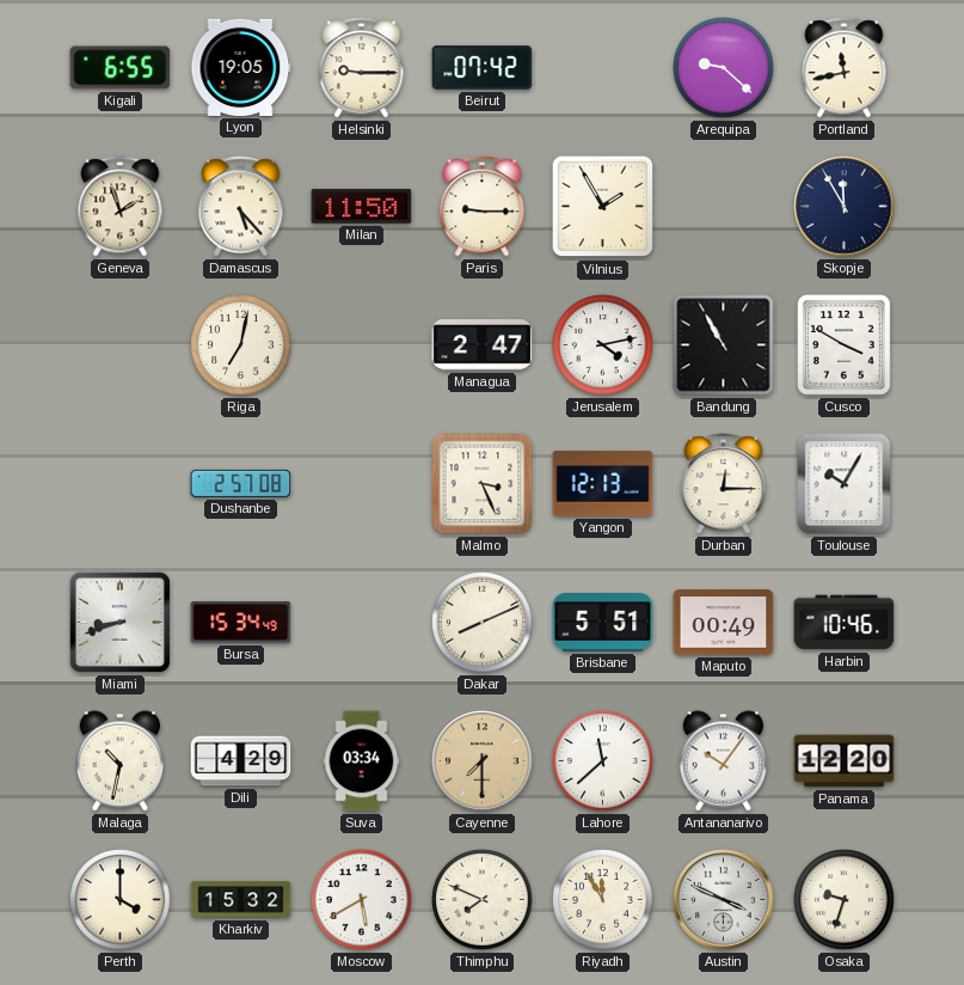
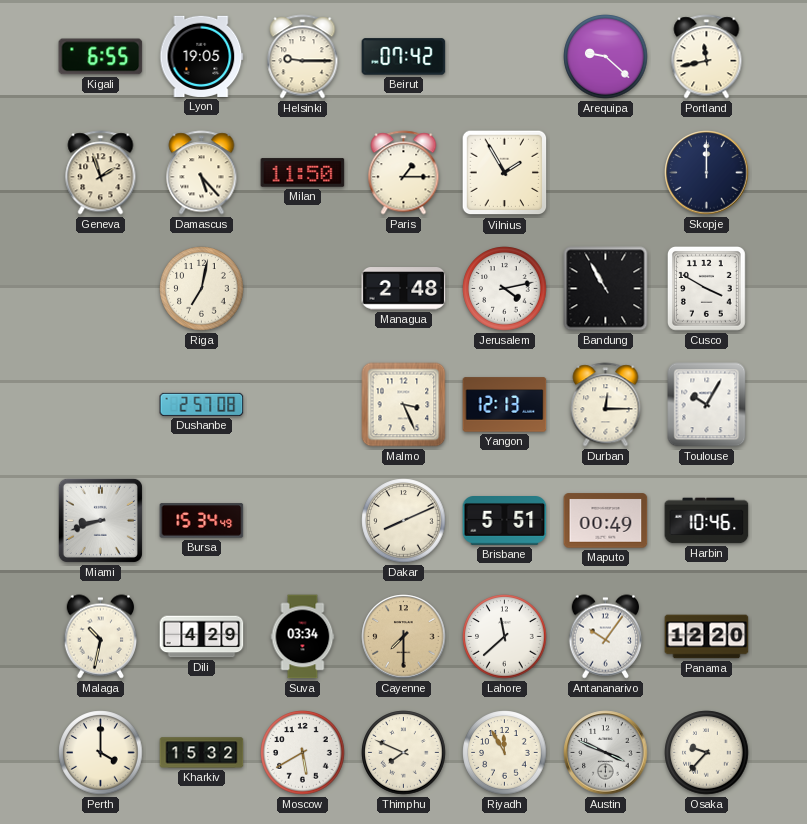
Paris: 9:15 -> 1:15 (404, 173)
Skopje: 11:55 -> 12:00 (707, 173)
Managua: 2:47 -> 2:48 (404, 289)
Osaka: 9:33 -> 9:37 (707, 753)
